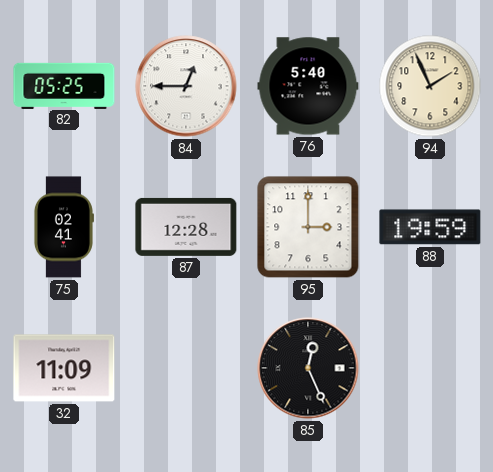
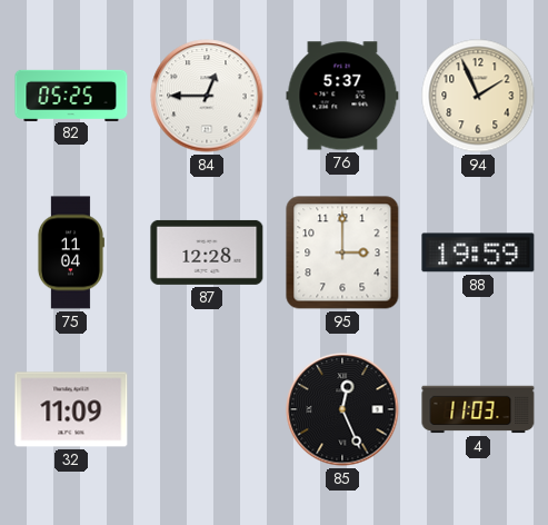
76: 5:40 -> 5:37 (342, 96)
75: 02:41 -> 11:04 (70, 252)
4: none -> 11:03 (478, 409)
